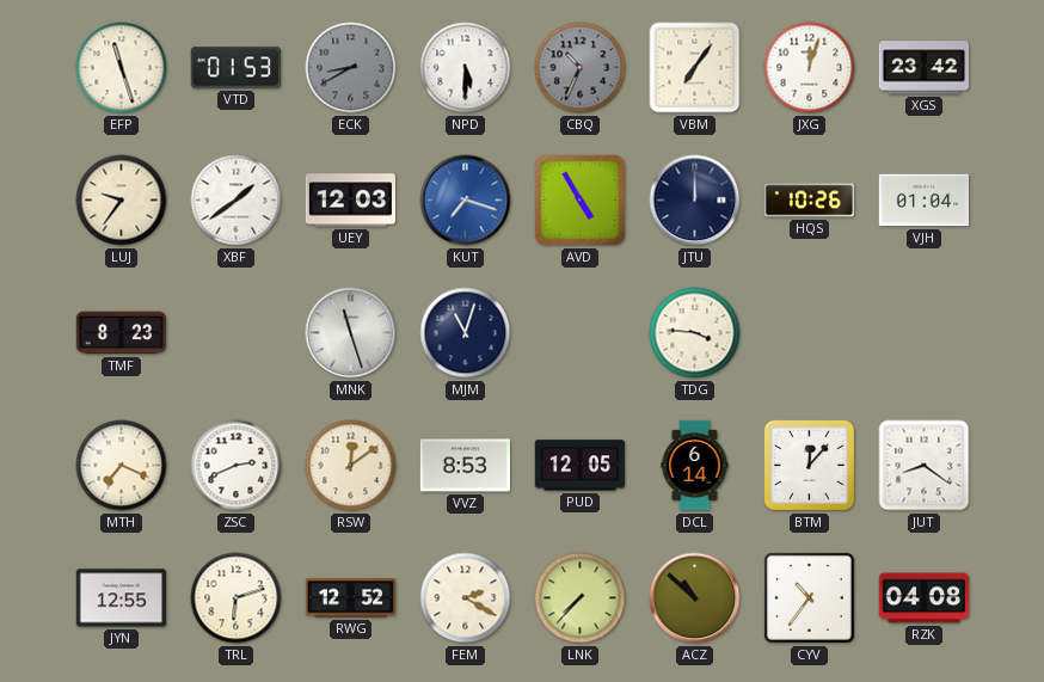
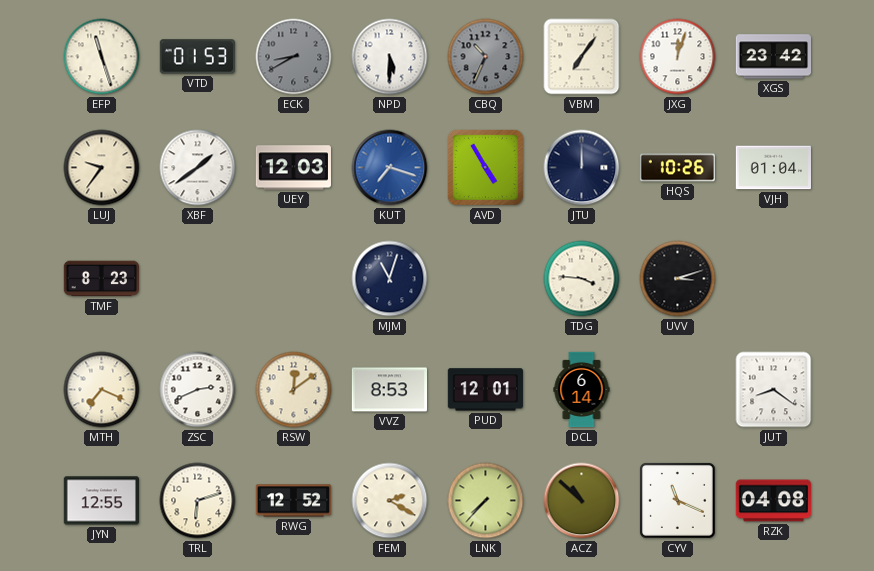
MNK: 11:27 -> none (351, 333)
UVV: none -> 3:12 (678, 279)
PUD: 12:05 -> 12:01 (485, 390)
BTM: 12:07 -> none (809, 465)
CYV: 10:36 -> 11:19 (678, 501)
